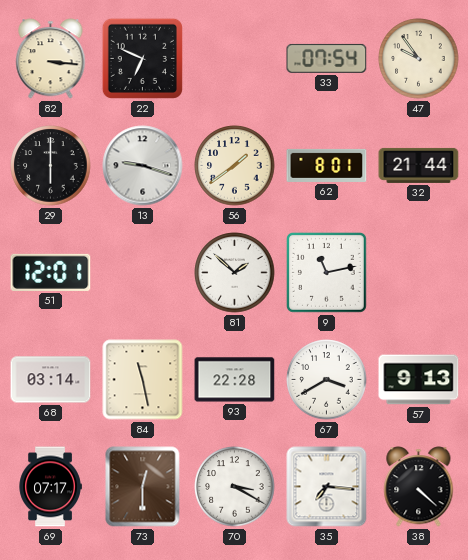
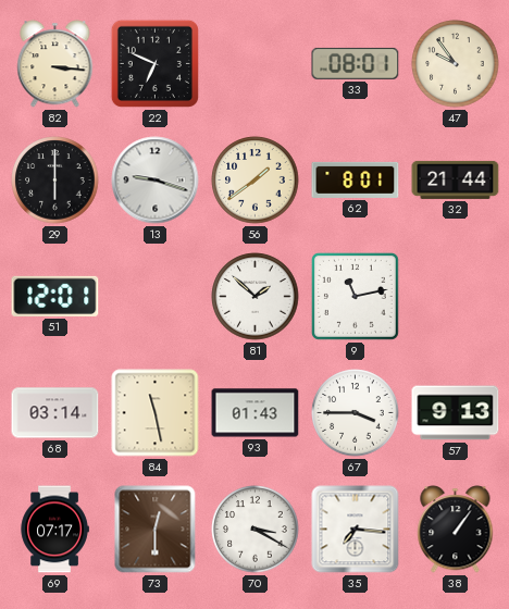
33: 07:54 -> 08:01 (356, 63)
93: 22:28 -> 01:43 (256, 413)
67: 3:40 -> 3:45 (356, 413)
38: 4:22 -> 1:06 (456, 530)
